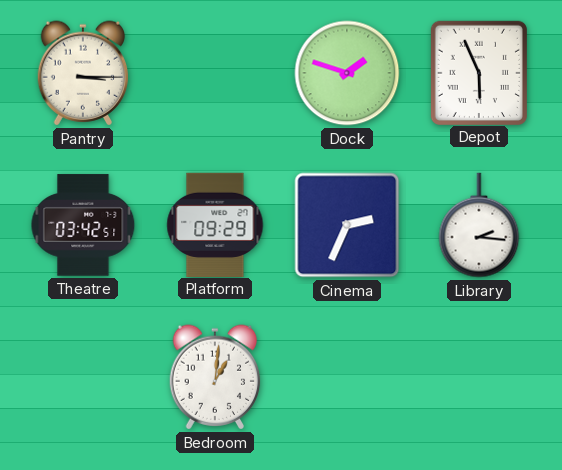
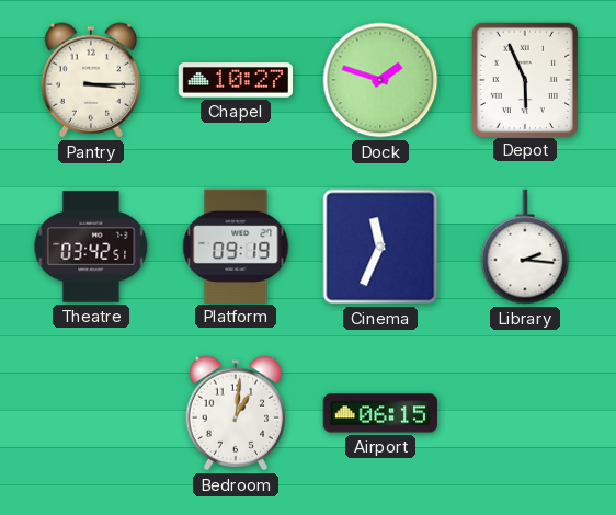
Chapel: none -> 10:27 (235, 80)
Platform: 09:29 -> 09:19 (236, 245)
Cinema: 2:34 -> 11:34 (380, 247)
Airport: none -> 06:15 (379, 413)
